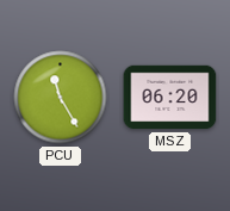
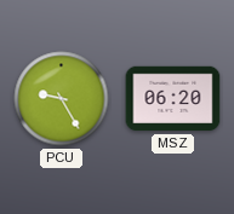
PCU: 11:25 -> 9:25 (62, 99)
